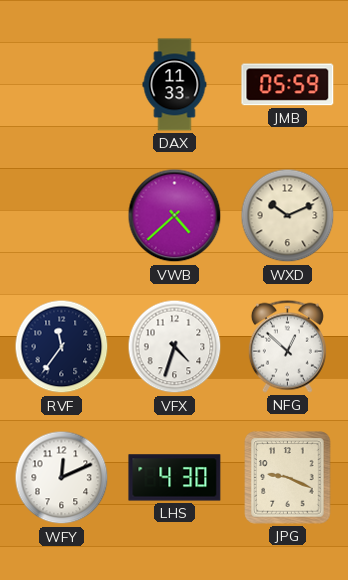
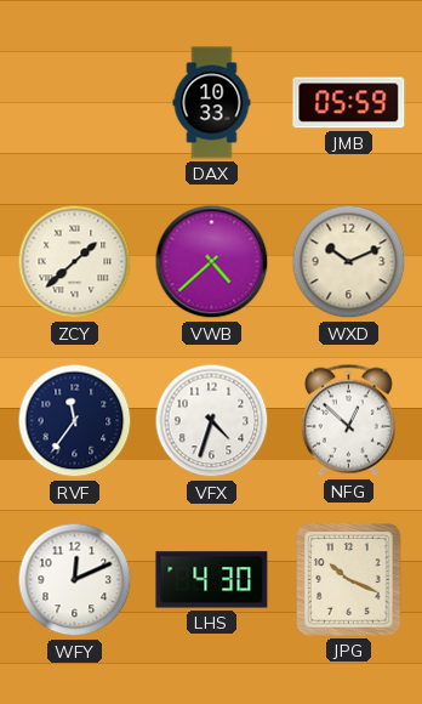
DAX: 11:33 -> 10:33 (212, 103)
ZCY: none -> 1:38 (75, 262)
JPG: 9:19 -> 10:19 (349, 580)
